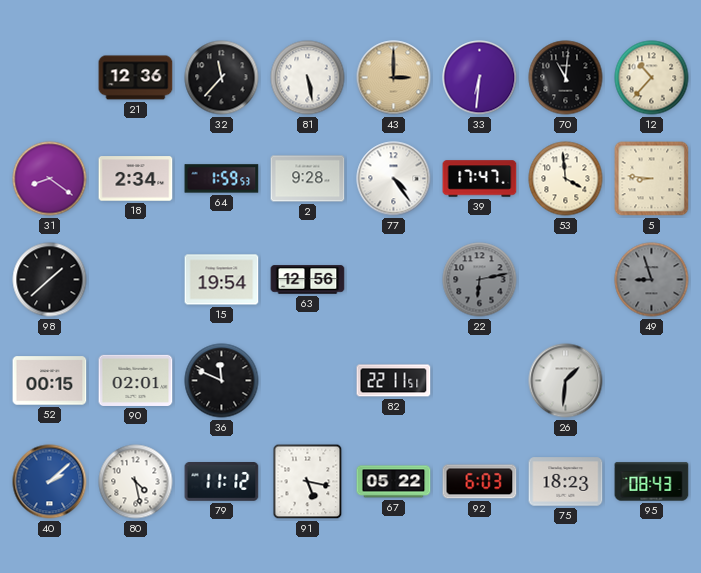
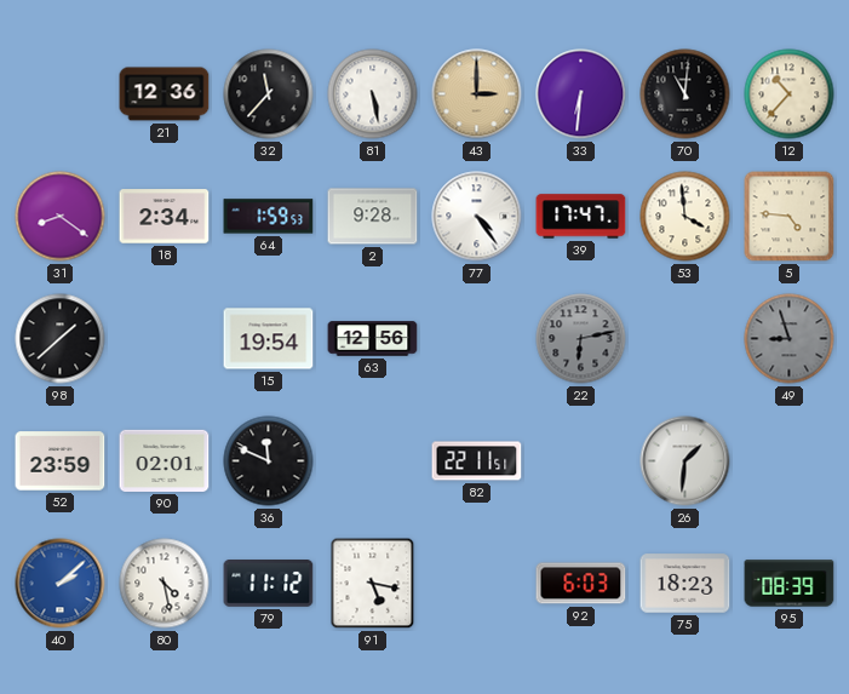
5: 8:46 -> 4:46 (790, 217)
52: 00:15 -> 23:59 (61, 461)
67: 05:22 -> none (394, 482)
95: 08:43 -> 08:39 (790, 584)
